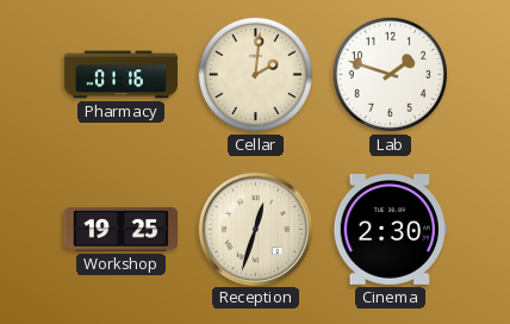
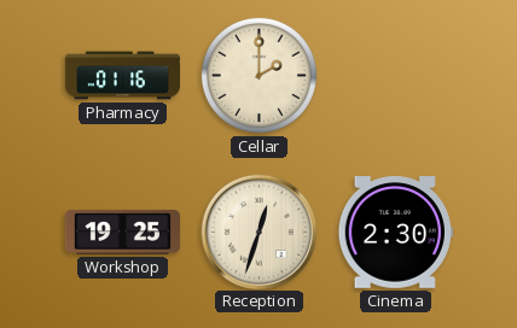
Cellar: 2:01 -> 2:00 (258, 75)
Lab: 1:48 -> none (390, 74)
